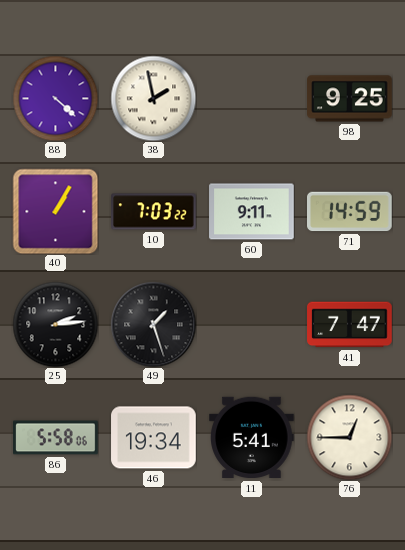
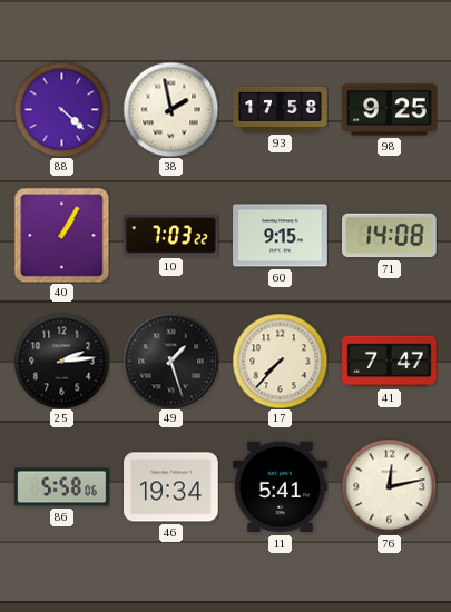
93: none -> 17:58 (281, 109)
60: 9:11 -> 9:15 (281, 236)
71: 14:59 -> 14:08 (390, 236)
17: none -> 7:37 (280, 361)
76: 12:45 -> 12:13 (389, 486)
